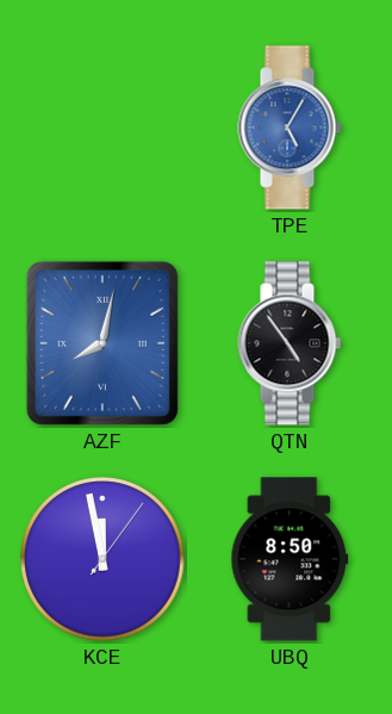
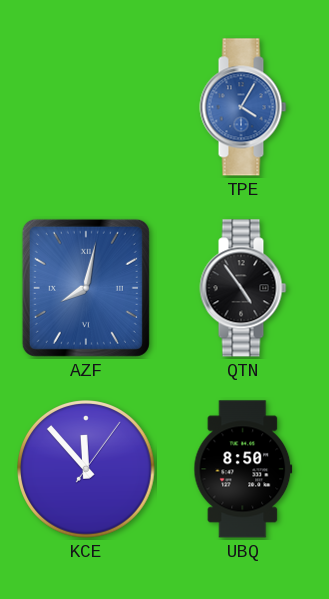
TPE: 5:05 -> 4:05 (243, 107)
KCE: 11:58 -> 11:53 (86, 469)
